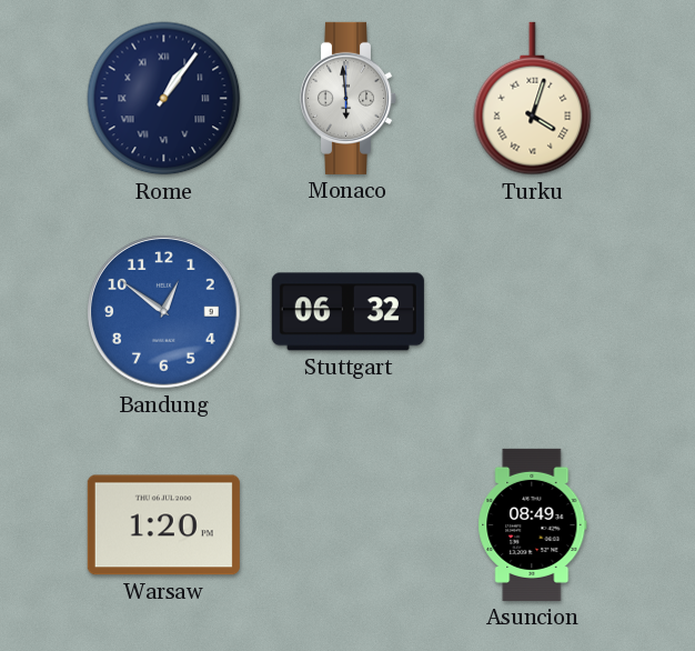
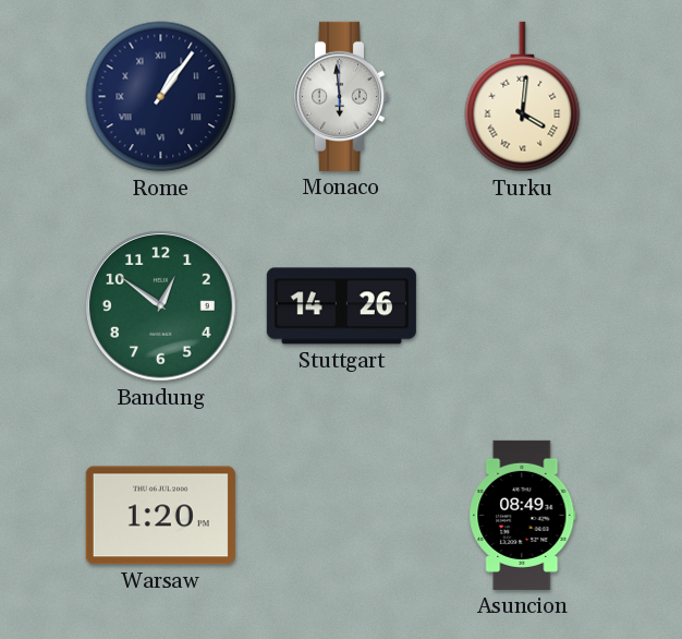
Turku: 4:03 -> 4:01 (523, 97)
Bandung dial: blue -> green (161, 306)
Stuttgart: 06:32 -> 14:26 (341, 306)
